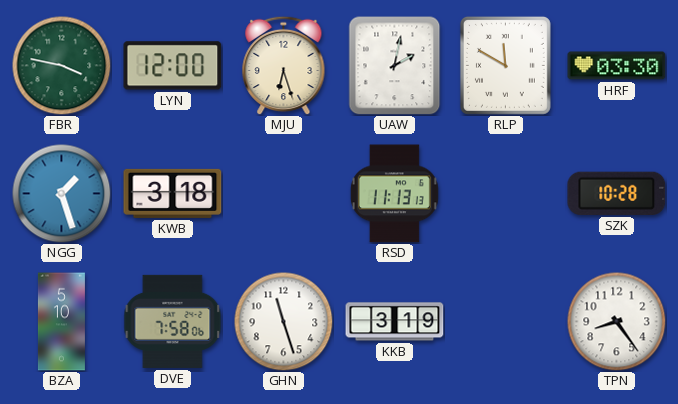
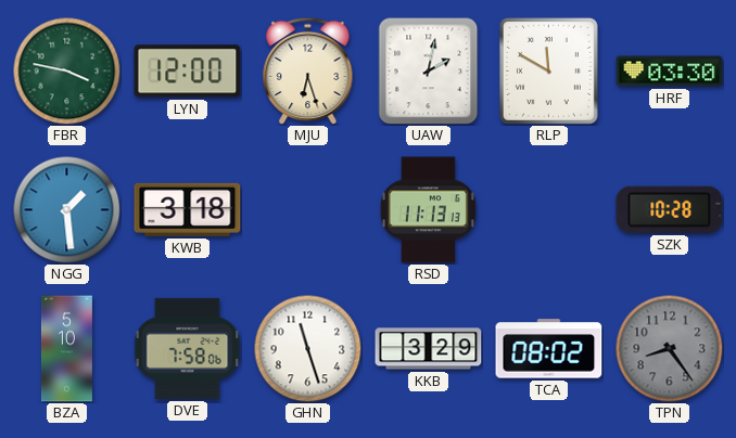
NGG: 1:27 -> 1:29 (67, 210)
KKB: 3:19 -> 3:29 (429, 349)
TCA: none -> 08:02 (549, 349)
TPN dial: white -> grey (670, 349)
